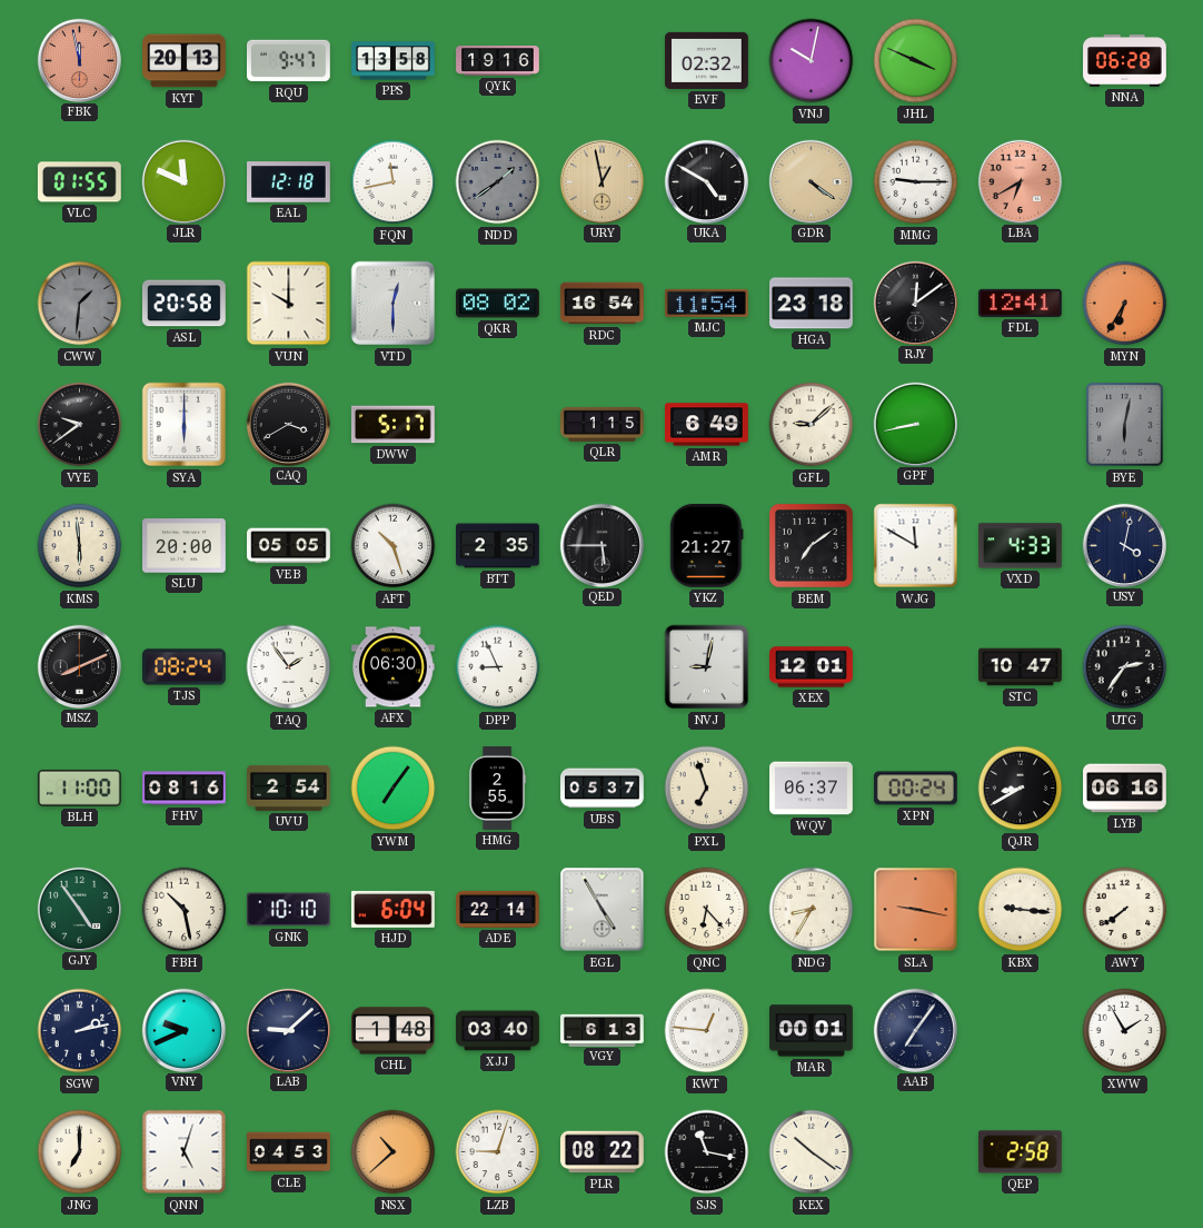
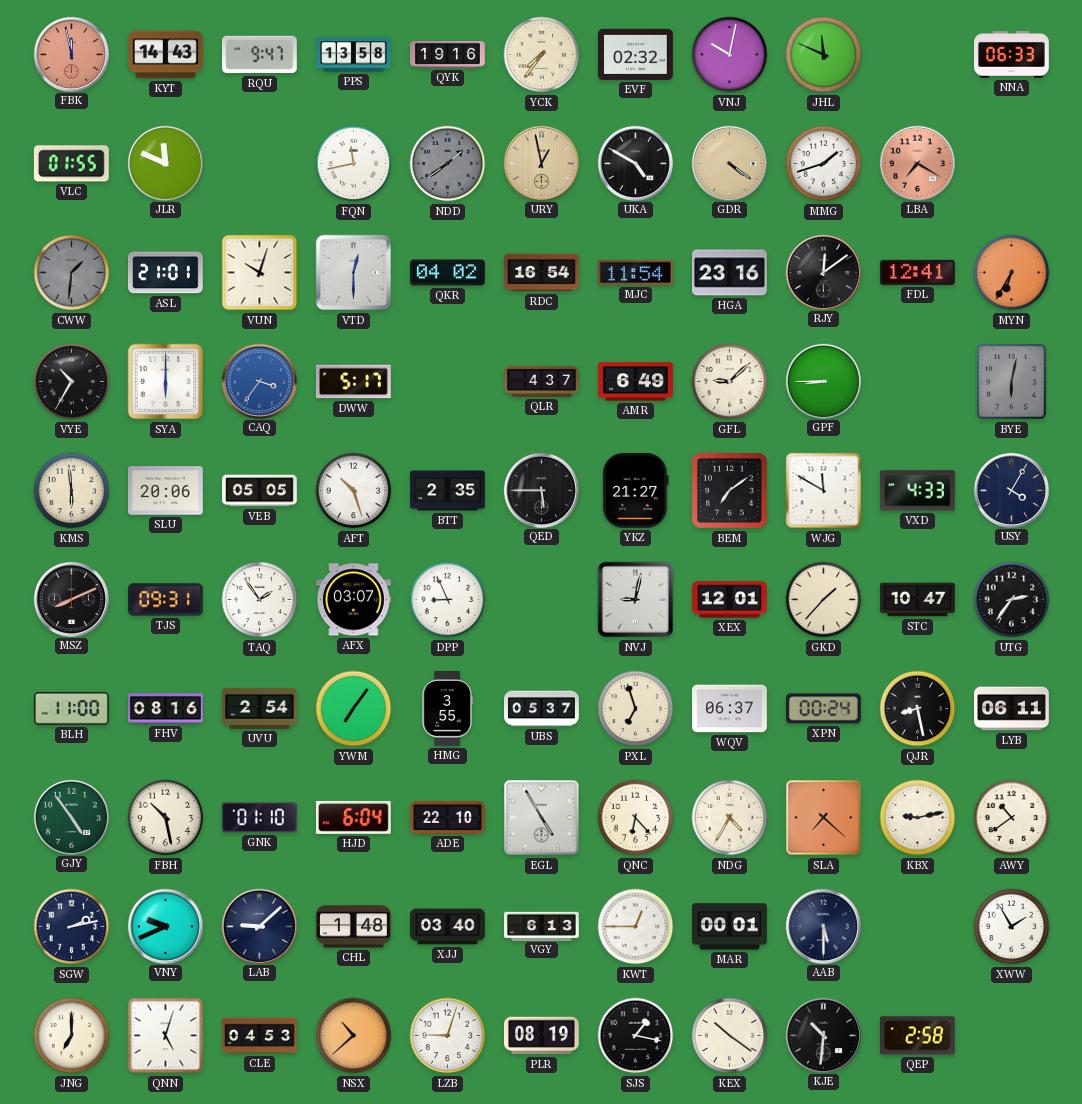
KYT: 20:13 -> 14:43 (166, 55)
YCK: none -> 7:36 (542, 55)
JHL: 3:49 -> 11:49 (824, 55)
NNA: 06:28 -> 06:33 (1012, 55)
EAL: 12:18 -> none (289, 182)
MMG: 9:15 -> 1:42 (824, 164)
LBA: 6:40 -> 7:20 (917, 163)
ASL: 20:58 -> 21:01 (166, 273)
VUN: 10:00 -> 10:03 (260, 273)
QKR: 08:02 -> 04:02 (448, 273)
HGA: 23:18 -> 23:16 (730, 273)
VYE: 9:39 -> 10:35 (72, 382)
CAQ: 3:40 -> 3:36 (259, 381)
CAQ dial: black -> blue (259, 381)
QLR: 1:15 -> 4:37 (542, 381)
GPF: 8:43 -> 8:45 (823, 381)
SLU: 20:00 -> 20:06 (166, 491)
USY: 4:02 -> 4:05 (1011, 490)
TJS: 08:24 -> 09:31 (166, 600)
AFX: 06:30 -> 03:07 (354, 600)
GKD: none -> 1:37 (824, 600)
HMG: 2:55 -> 3:55 (447, 709)
QJR: 8:40 -> 8:28 (918, 709)
LYB: 06:16 -> 06:11 (1012, 709)
GNK: 10:10 -> 01:10 (259, 818)
ADE: 22:14 -> 22:10 (448, 817)
NDG: 8:35 -> 4:35 (730, 818)
SLA: 9:17 -> 7:22 (824, 818)
KBX: 9:16 -> 9:13 (918, 818)
AWY: 7:39 -> 10:39 (1012, 818)
KWT: 12:46 -> 12:45 (636, 927)
AAB: 7:06 -> 5:30 (823, 926)
PLR: 08:22 -> 08:19 (542, 1036)
SJS: 11:17 -> 1:17 (636, 1036)
KJE: none -> 10:31 (823, 1035)
